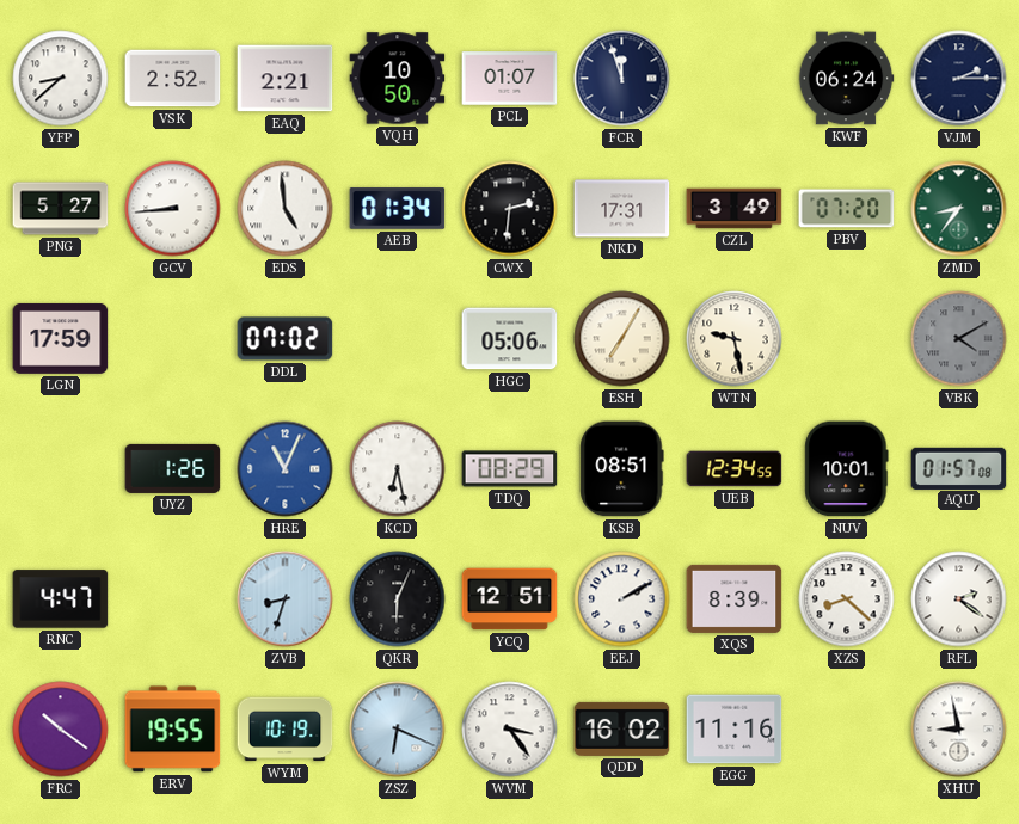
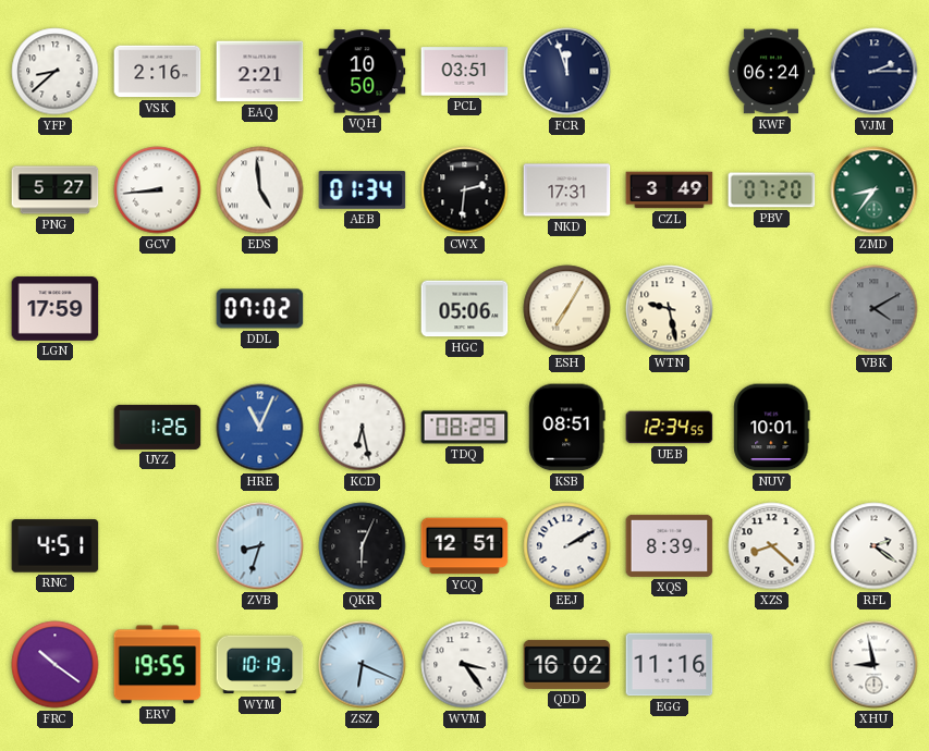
VSK: 2:52 -> 2:16 (158, 72)
PCL: 01:07 -> 03:51 (465, 72)
AQU: 01:57 -> none (959, 468)
RNC: 4:47 -> 4:51 (56, 546)
